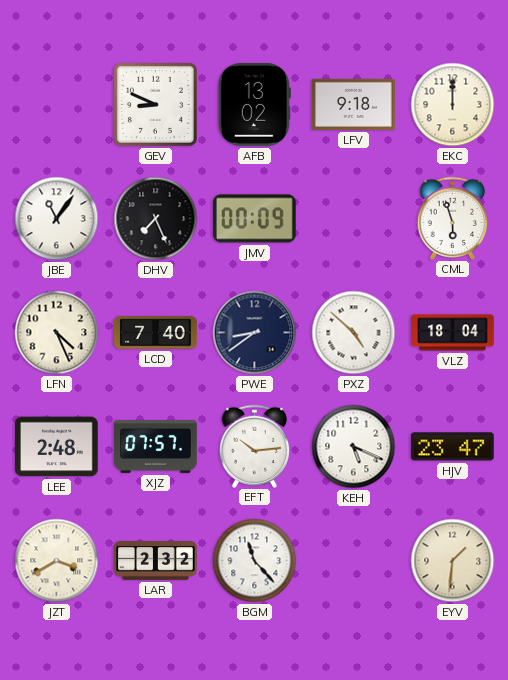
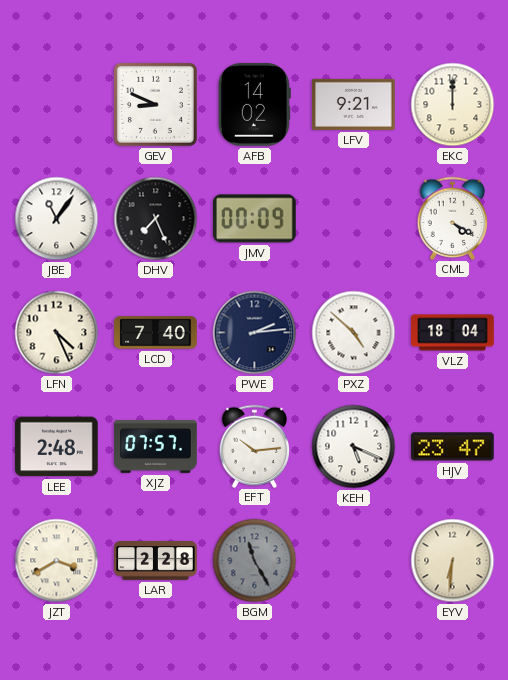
AFB: 13:02 -> 14:02 (254, 105)
LFV: 9:18 -> 9:21 (354, 104)
CML: 5:57 -> 4:20 (453, 218)
PWE: 8:39 -> 2:14 (255, 333)
LAR: 2:32 -> 2:28 (156, 561)
BGM: 11:23 -> 11:25 (255, 561)
BGM dial: white -> grey (255, 561)
EYV: 1:31 -> 6:31 (453, 561)
